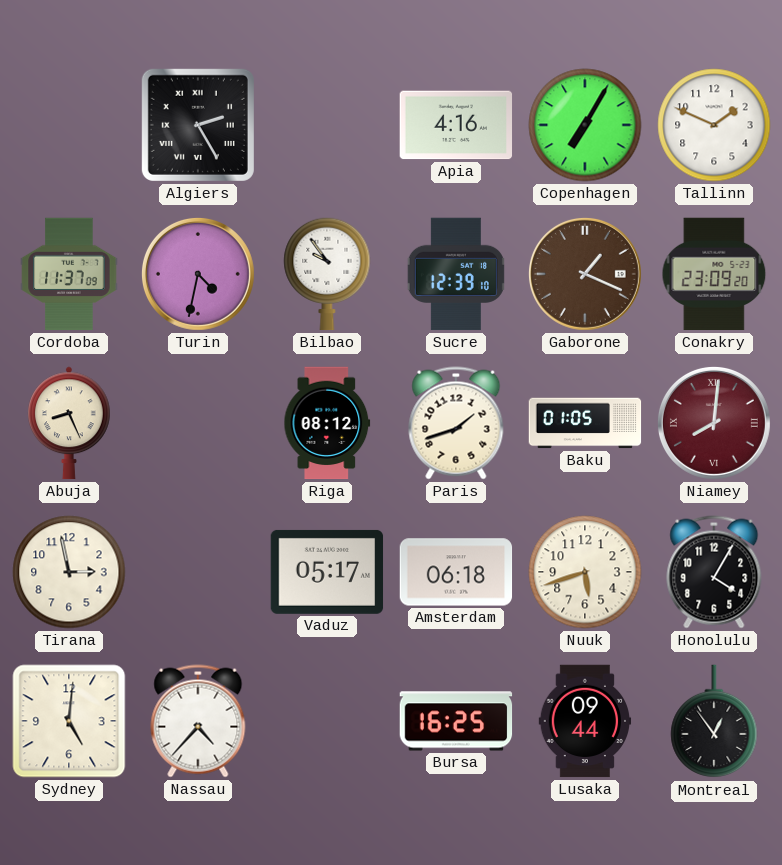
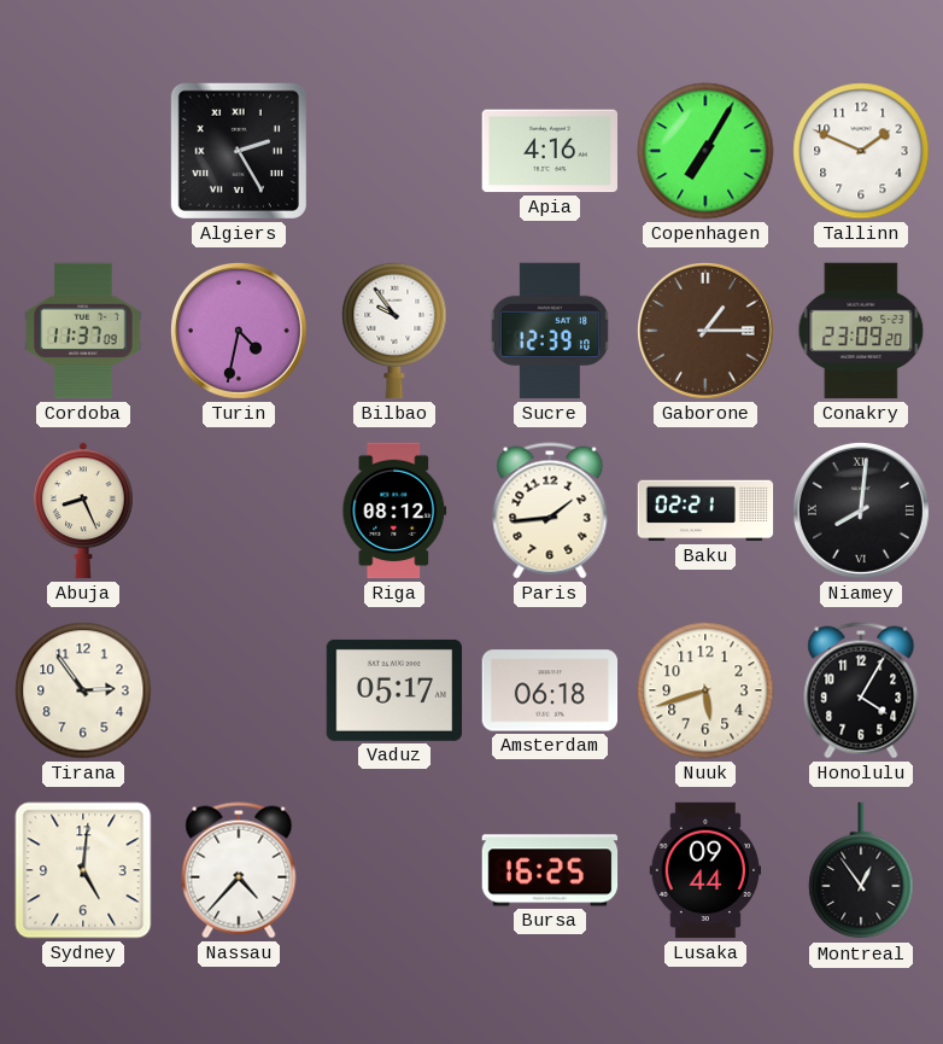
Gaborone: 1:19 -> 1:15 (705, 331)
Paris: 1:42 -> 1:44 (550, 511)
Baku: 01:05 -> 02:21 (705, 511)
Niamey dial: burgundy -> black (861, 511)
Tirana: 2:58 -> 2:54 (83, 690)
